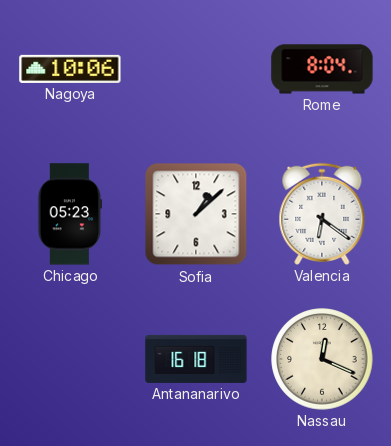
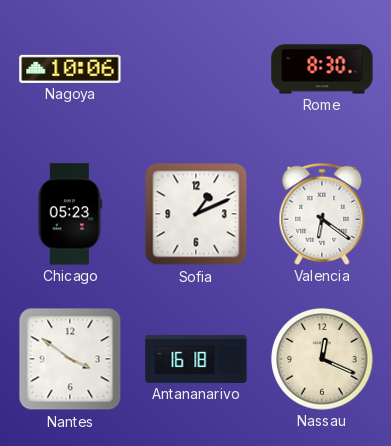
Rome: 8:04 -> 8:30 (322, 69)
Sofia: 1:08 -> 1:11 (196, 214)
Nantes: none -> 3:51 (70, 359)
